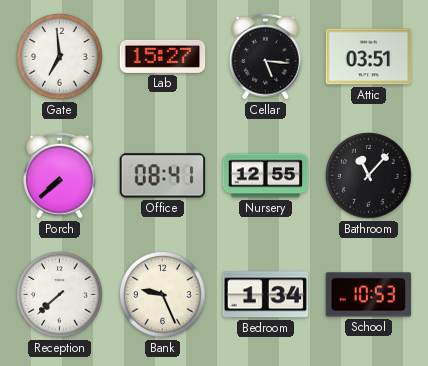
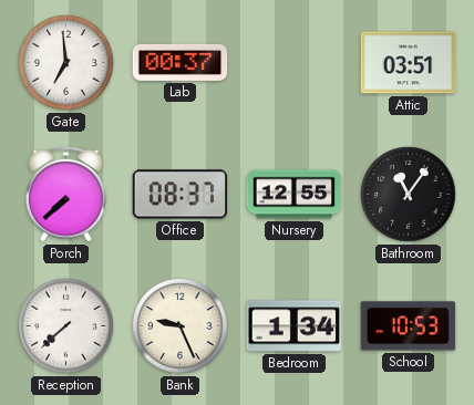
Lab: 15:27 -> 00:37 (181, 62)
Cellar: 5:16 -> none (266, 56)
Office: 08:41 -> 08:37 (181, 195)
Bathroom: 11:07 -> 11:06 (409, 195)
